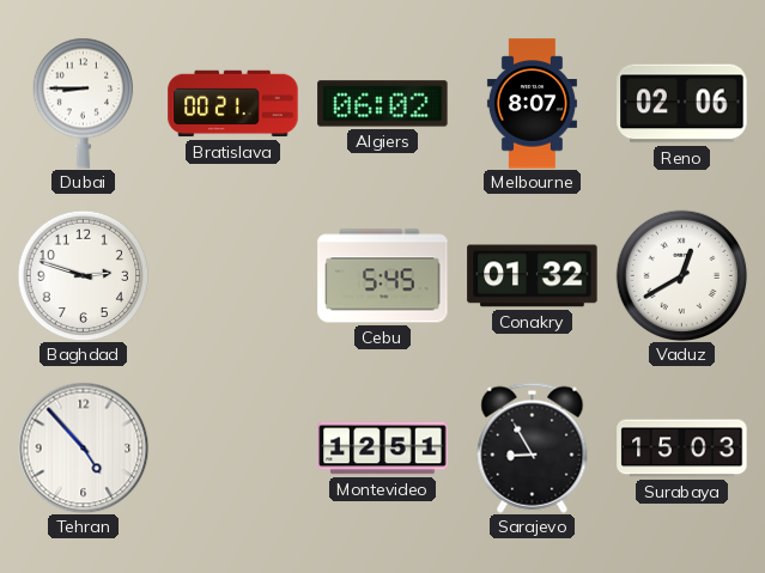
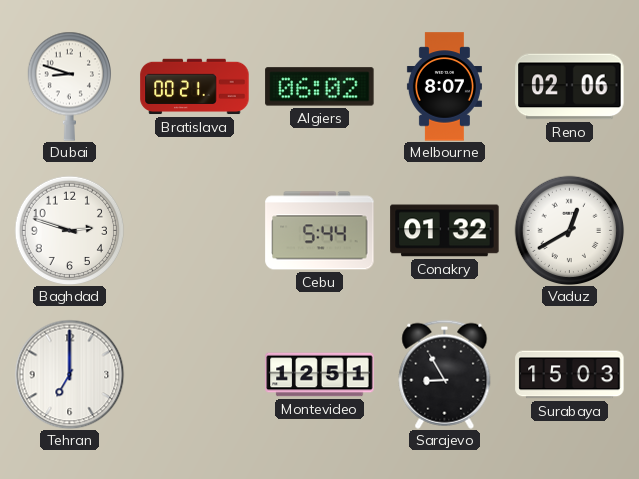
Dubai: 8:45 -> 8:48 (69, 86)
Cebu: 5:45 -> 5:44 (320, 231)
Tehran: 4:53 -> 7:00 (69, 374)
